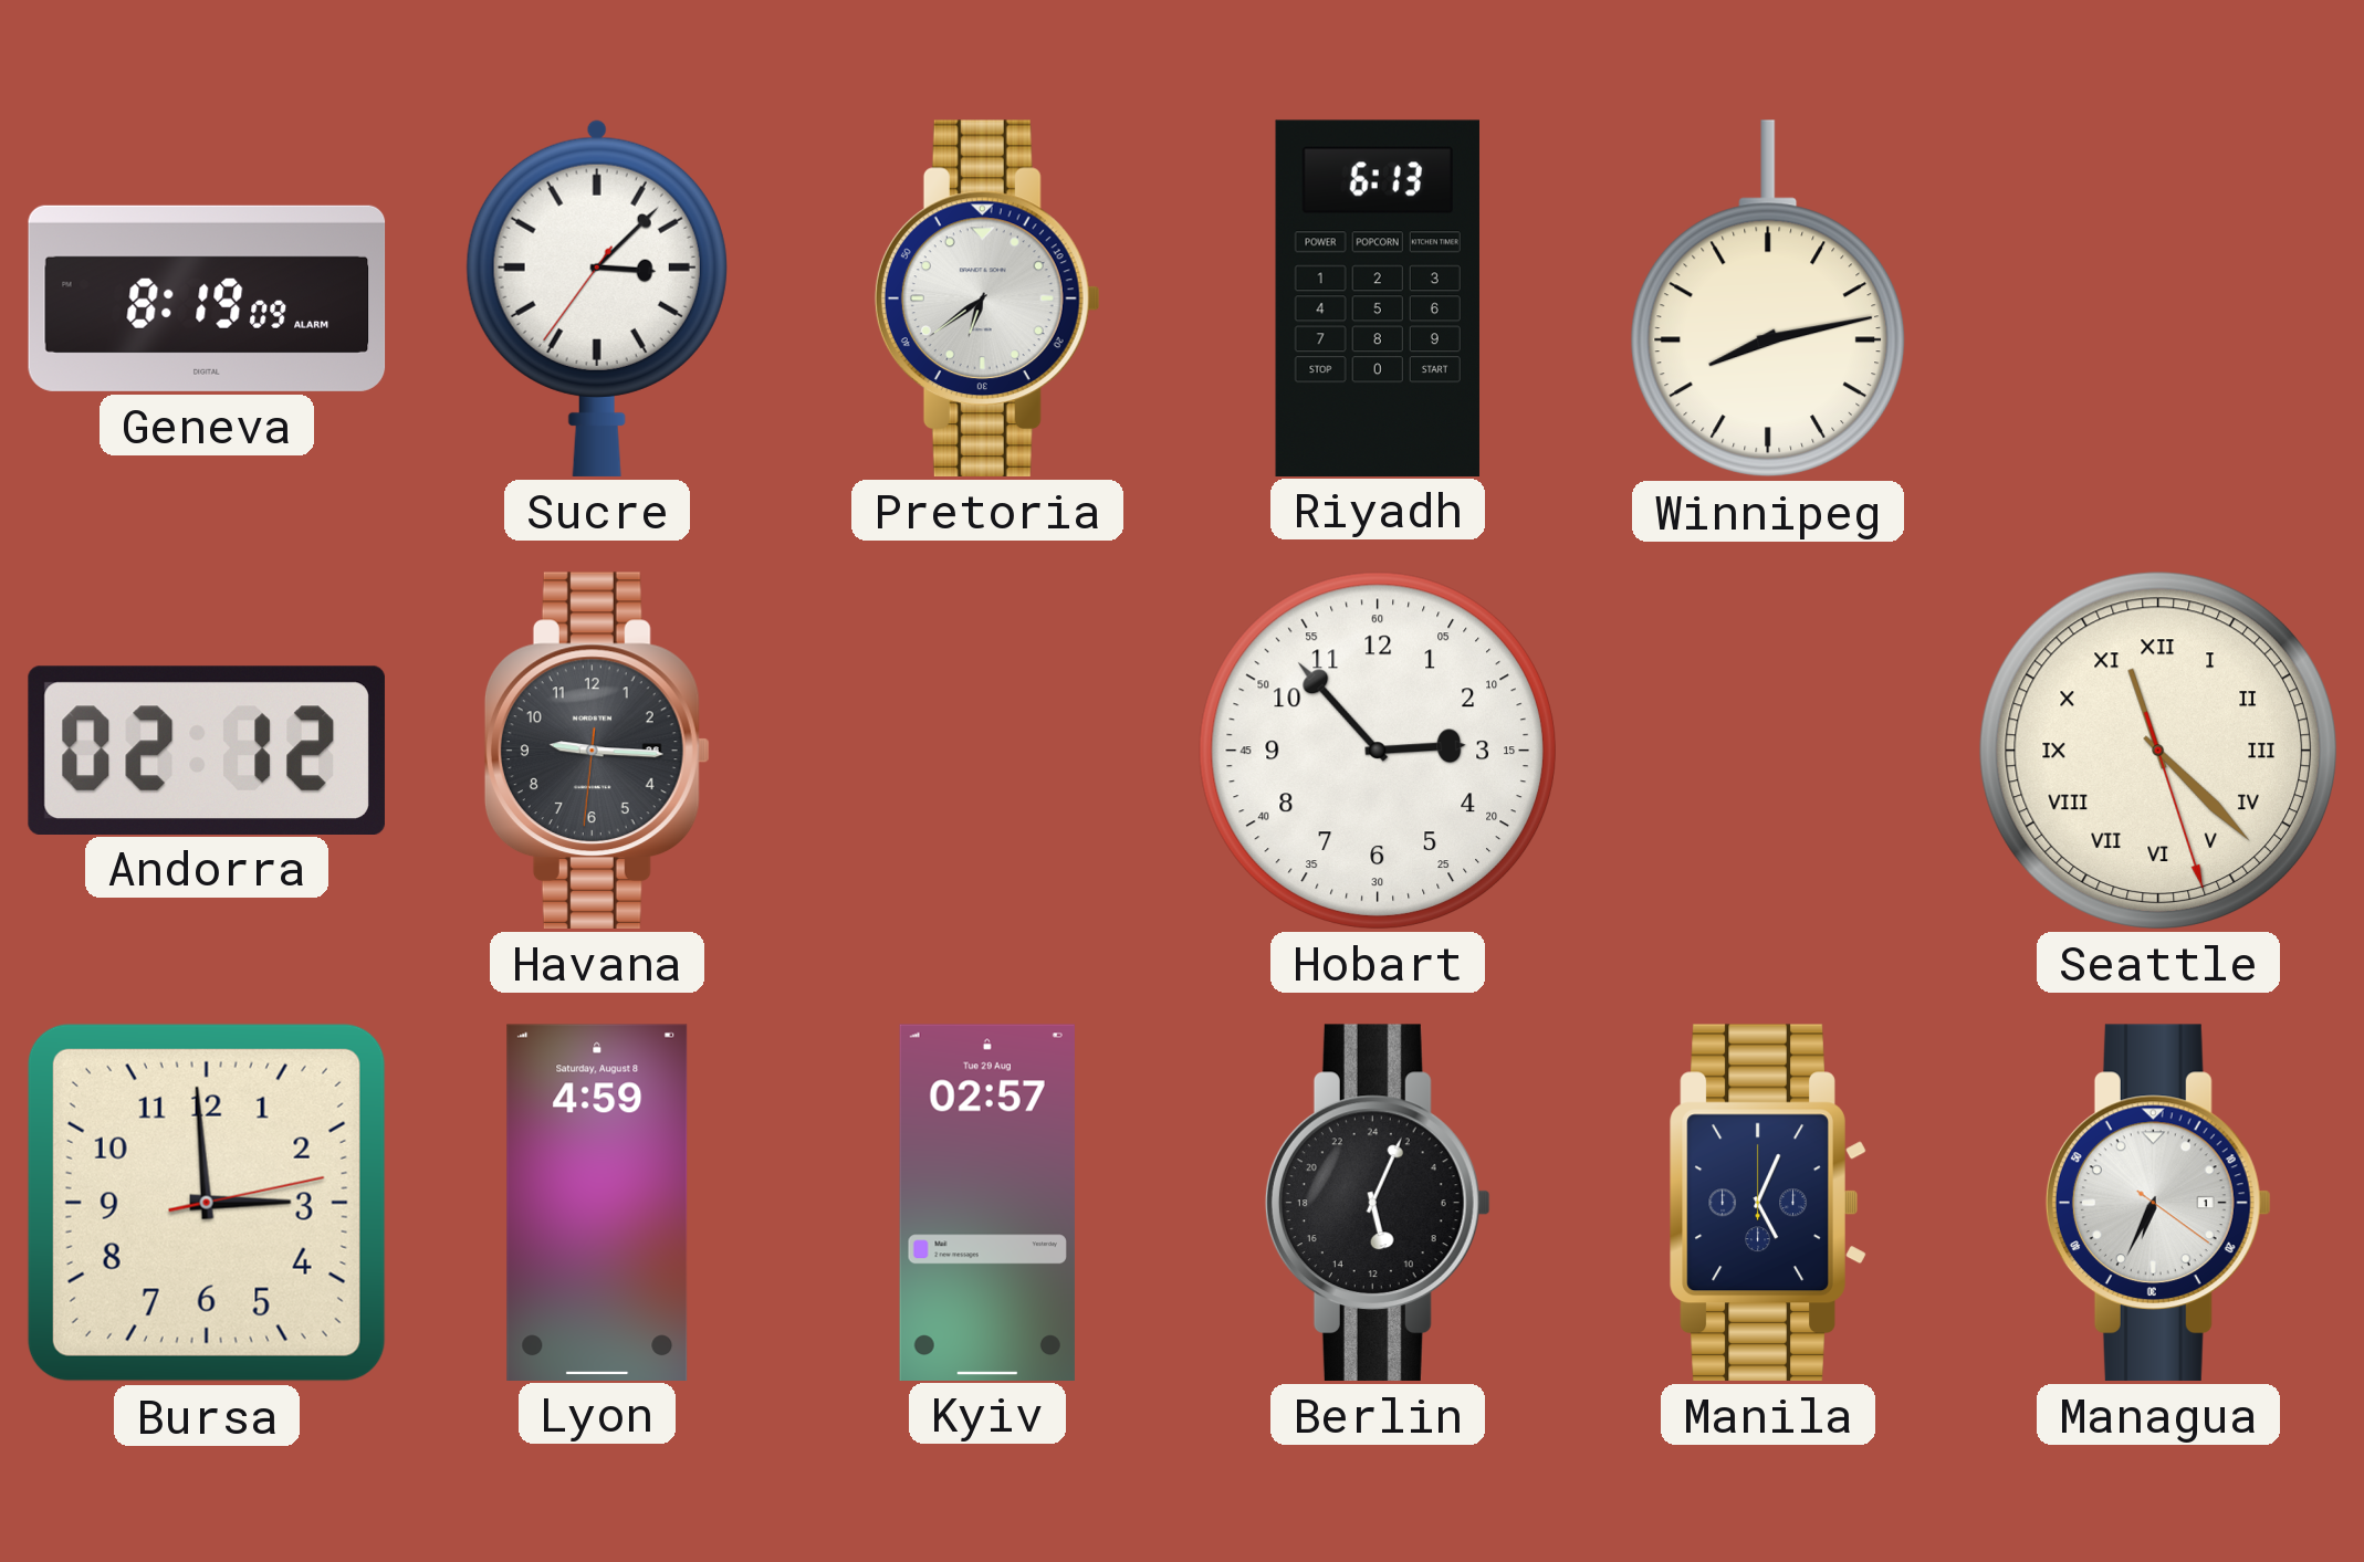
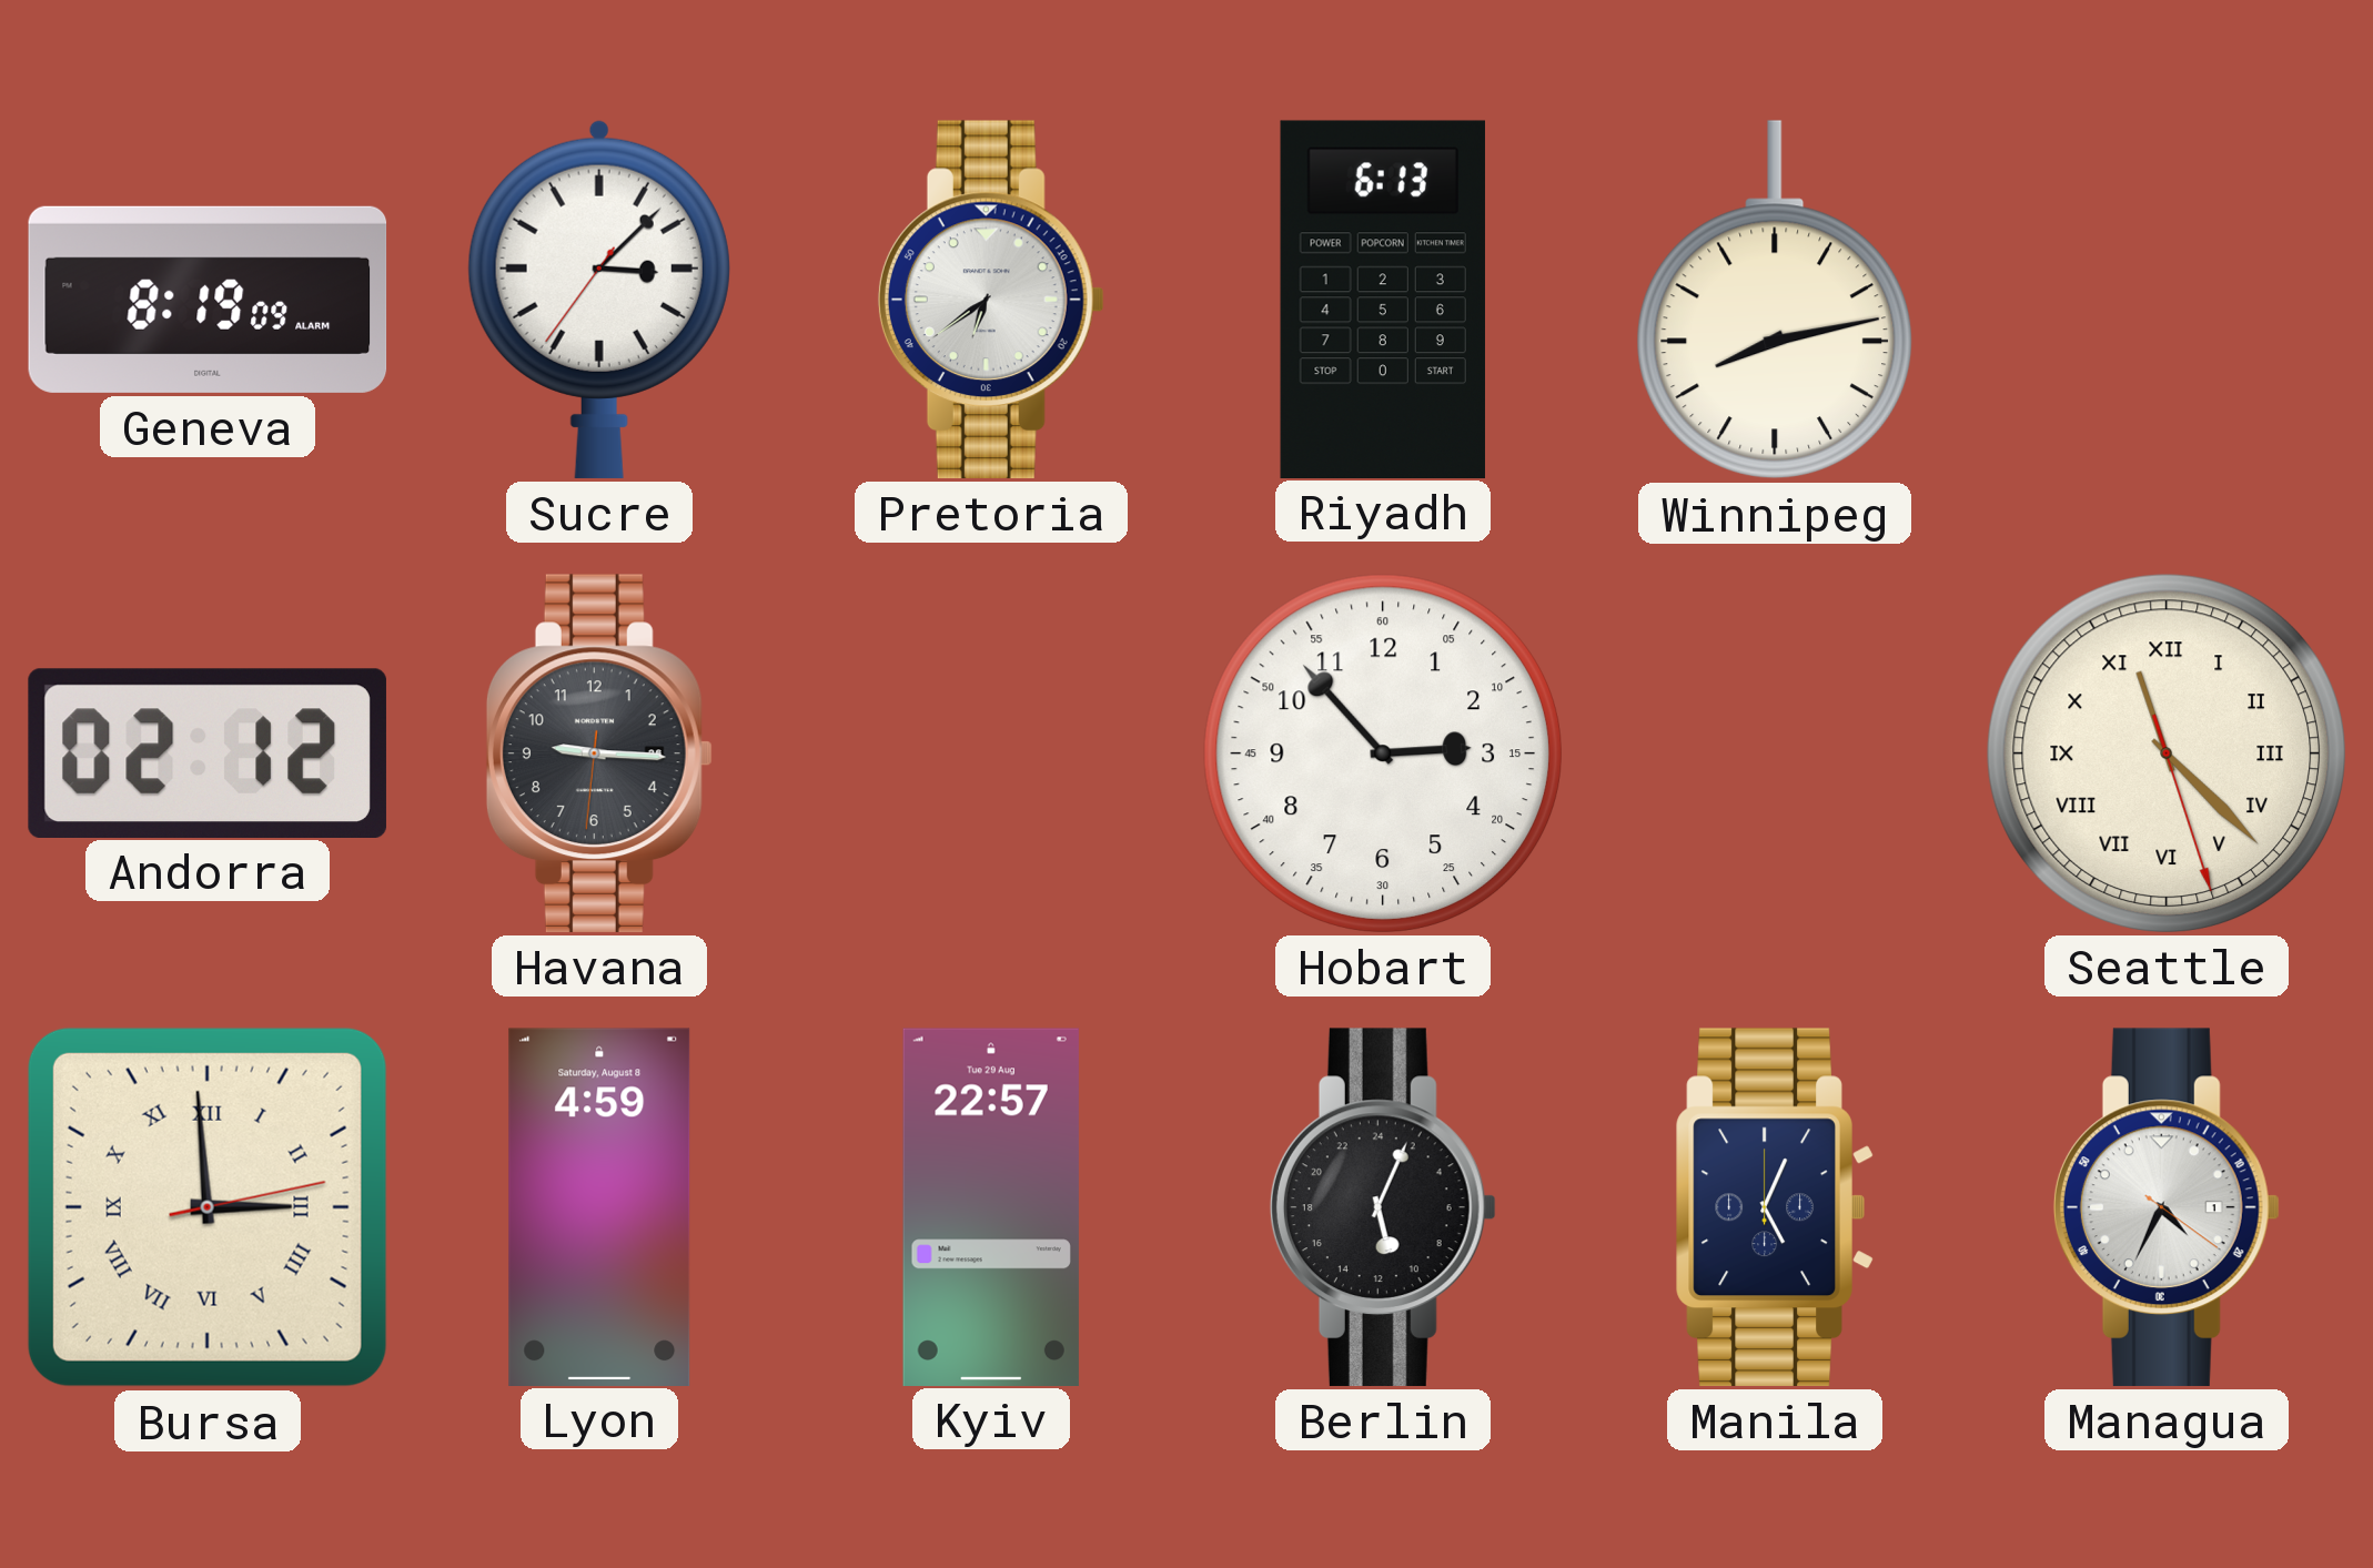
Bursa numerals: Arabic -> Roman (208, 1207)
Kyiv: 02:57 -> 22:57 (991, 1206)
Managua: 6:34 -> 4:34 (2167, 1207)
